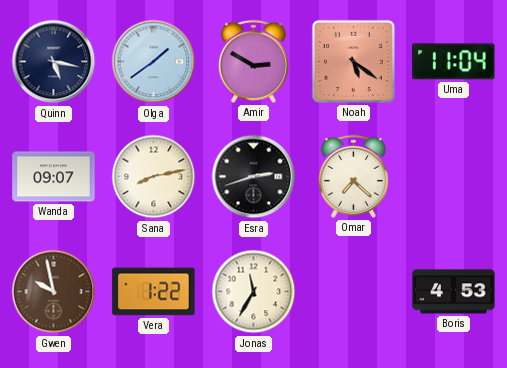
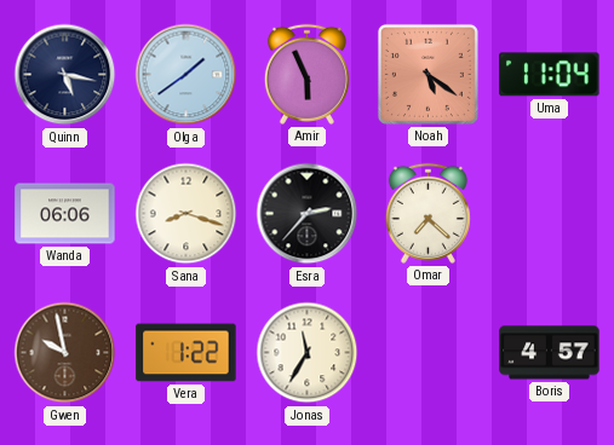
Amir: 2:50 -> 5:56 (306, 74)
Wanda: 09:07 -> 06:06 (65, 214)
Sana: 8:13 -> 8:18 (187, 214)
Esra: 2:42 -> 2:37 (308, 214)
Boris: 4:53 -> 4:57 (550, 353)
